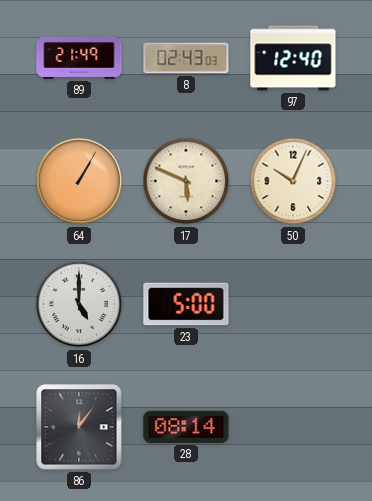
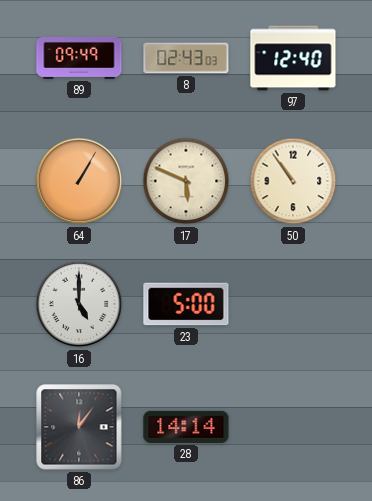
89: 21:49 -> 09:49 (79, 58)
50: 10:04 -> 10:54 (293, 181)
28: 08:14 -> 14:14 (186, 427)
